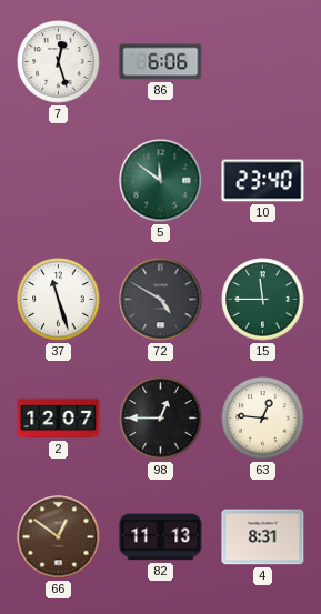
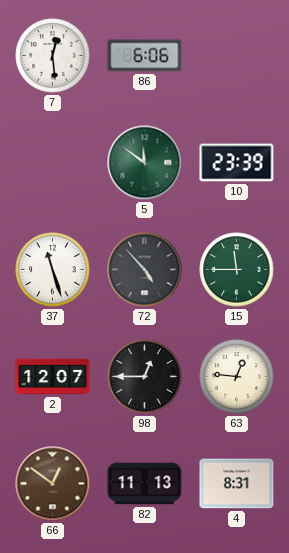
7: 12:27 -> 12:29 (53, 56)
10: 23:40 -> 23:39 (237, 163)
72: 4:50 -> 4:53 (145, 270)
